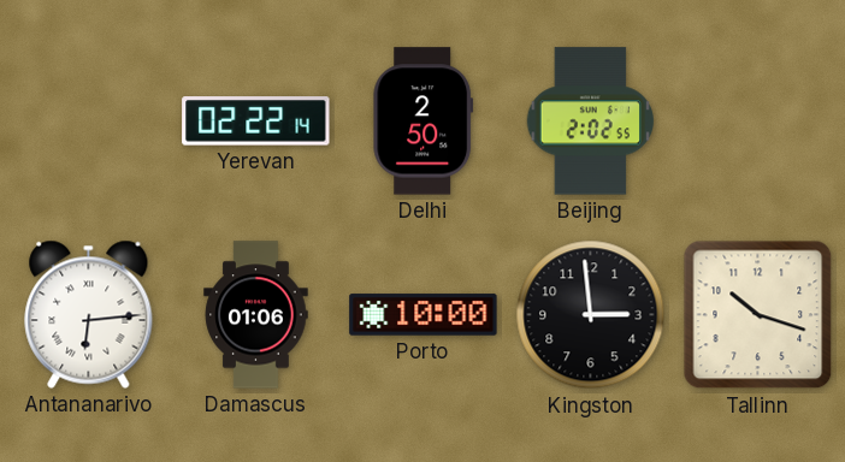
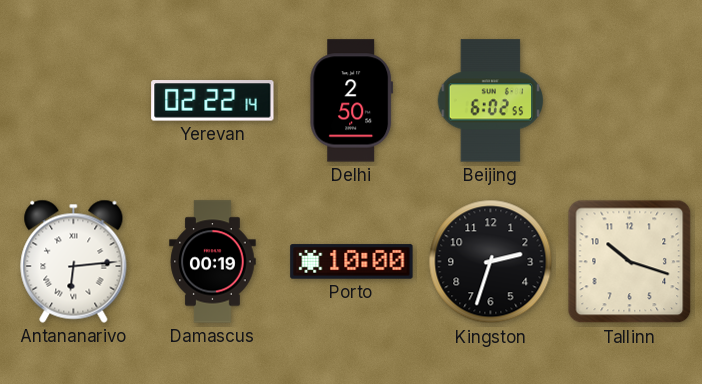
Beijing: 2:02 -> 6:02 (490, 101)
Damascus: 01:06 -> 00:19 (213, 262)
Kingston: 2:59 -> 2:33 (491, 262)
